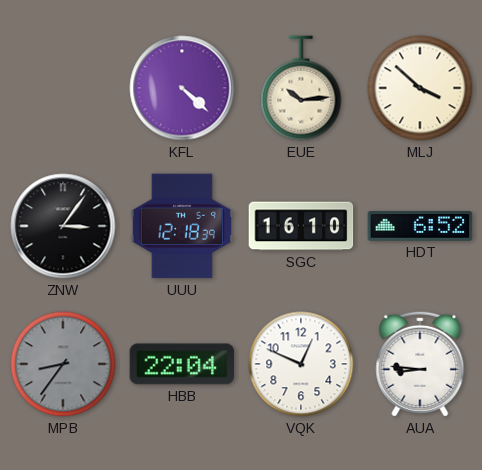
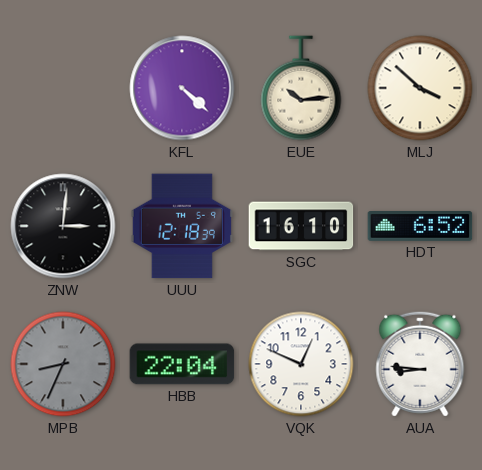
ZNW: 3:06 -> 3:01 (63, 226)
MPB: 8:36 -> 8:34 (63, 364)
